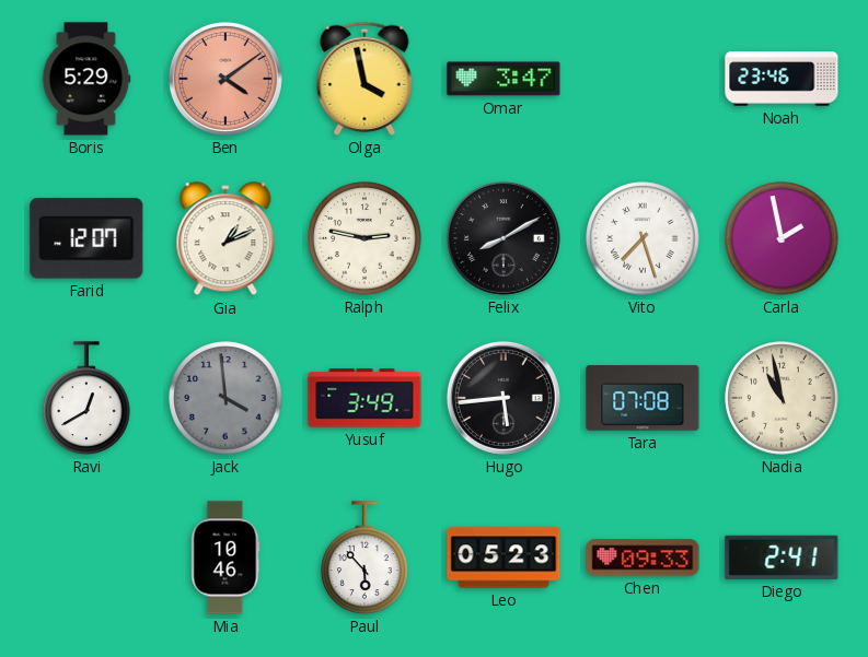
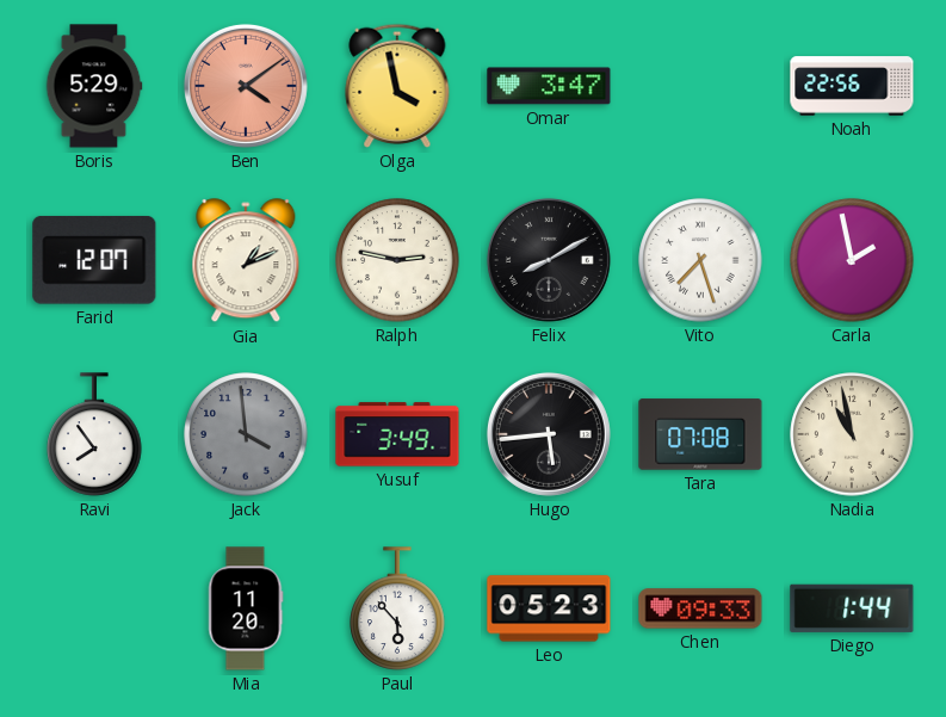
Noah: 23:46 -> 22:56 (852, 86)
Ravi: 12:40 -> 7:54 (94, 434)
Mia: 10:46 -> 11:20 (246, 608)
Diego: 2:41 -> 1:44 (852, 608)
